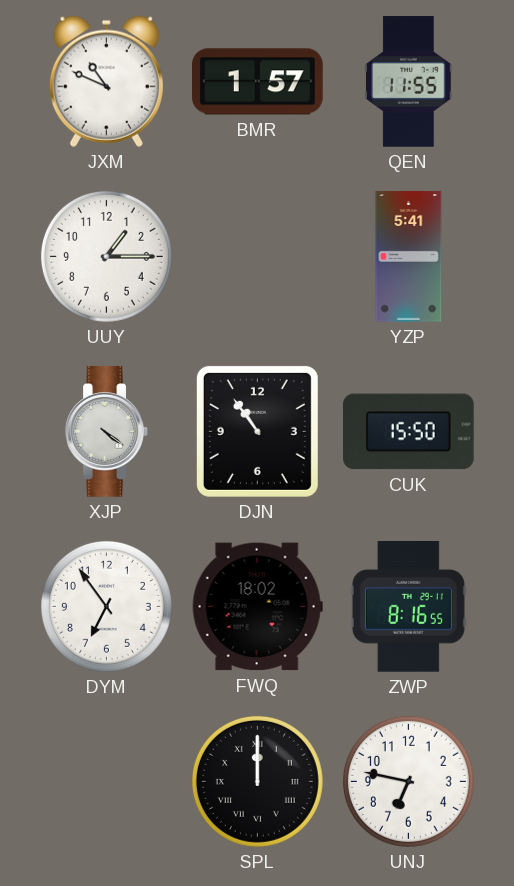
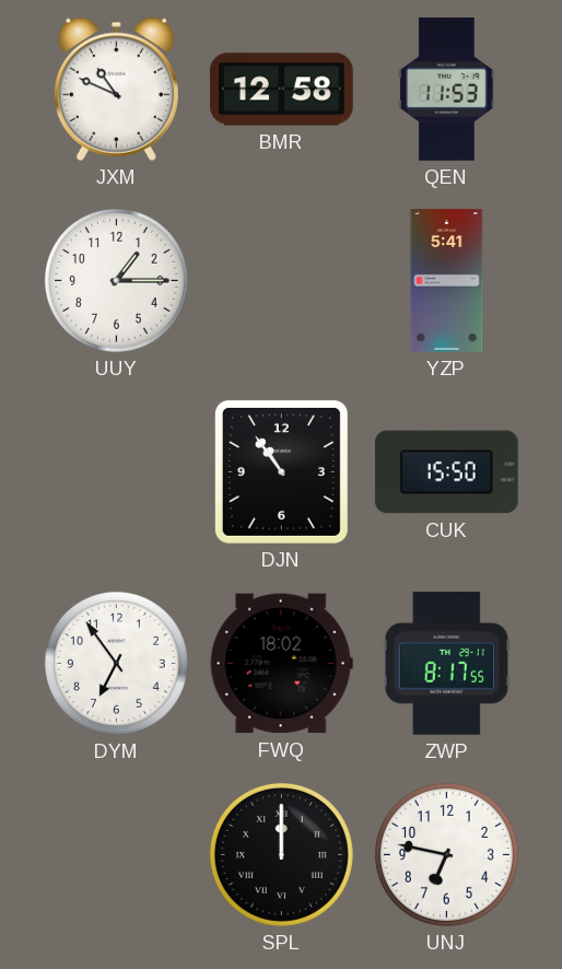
BMR: 1:57 -> 12:58 (282, 90)
QEN: 11:55 -> 11:53 (447, 90)
XJP: 4:21 -> none (106, 432)
ZWP: 8:16 -> 8:17 (446, 663)
